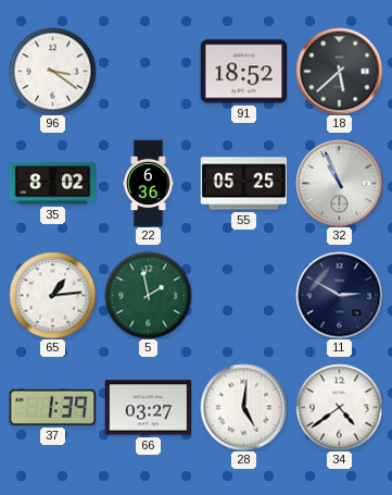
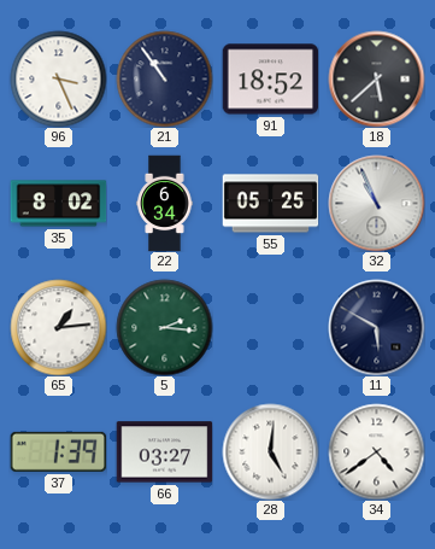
96: 3:21 -> 3:26 (58, 78)
21: none -> 10:54 (164, 78)
22: 6:36 -> 6:34 (165, 203)
5: 1:58 -> 2:16 (164, 327)
11: 2:50 -> 5:50 (376, 327)
